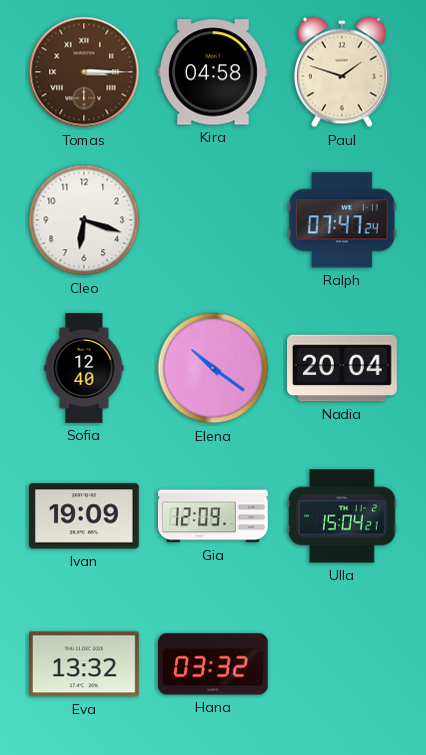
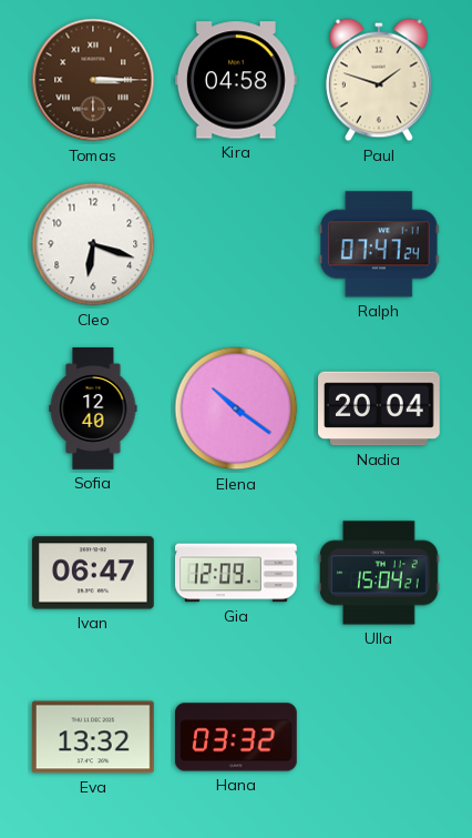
Ivan: 19:09 -> 06:47 (94, 573)
